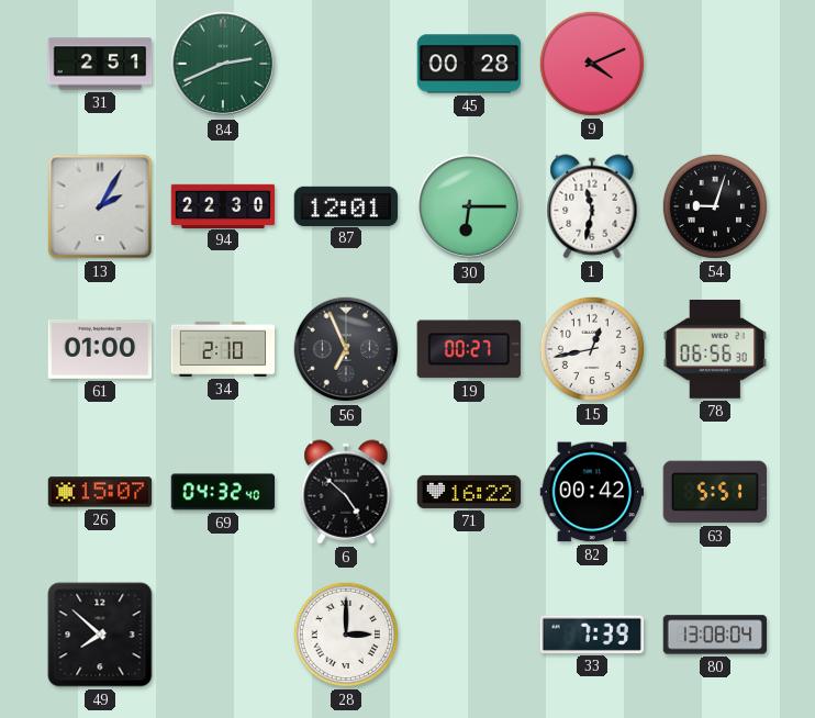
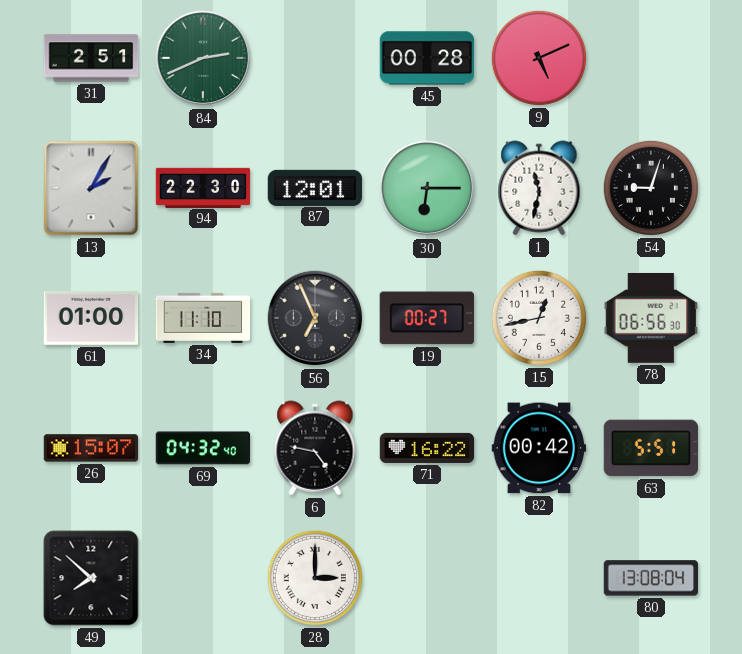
9: 4:11 -> 5:11 (539, 58)
34: 2:10 -> 11:10 (203, 318)
6: 4:52 -> 4:47 (315, 448)
33: 7:39 -> none (592, 635)
